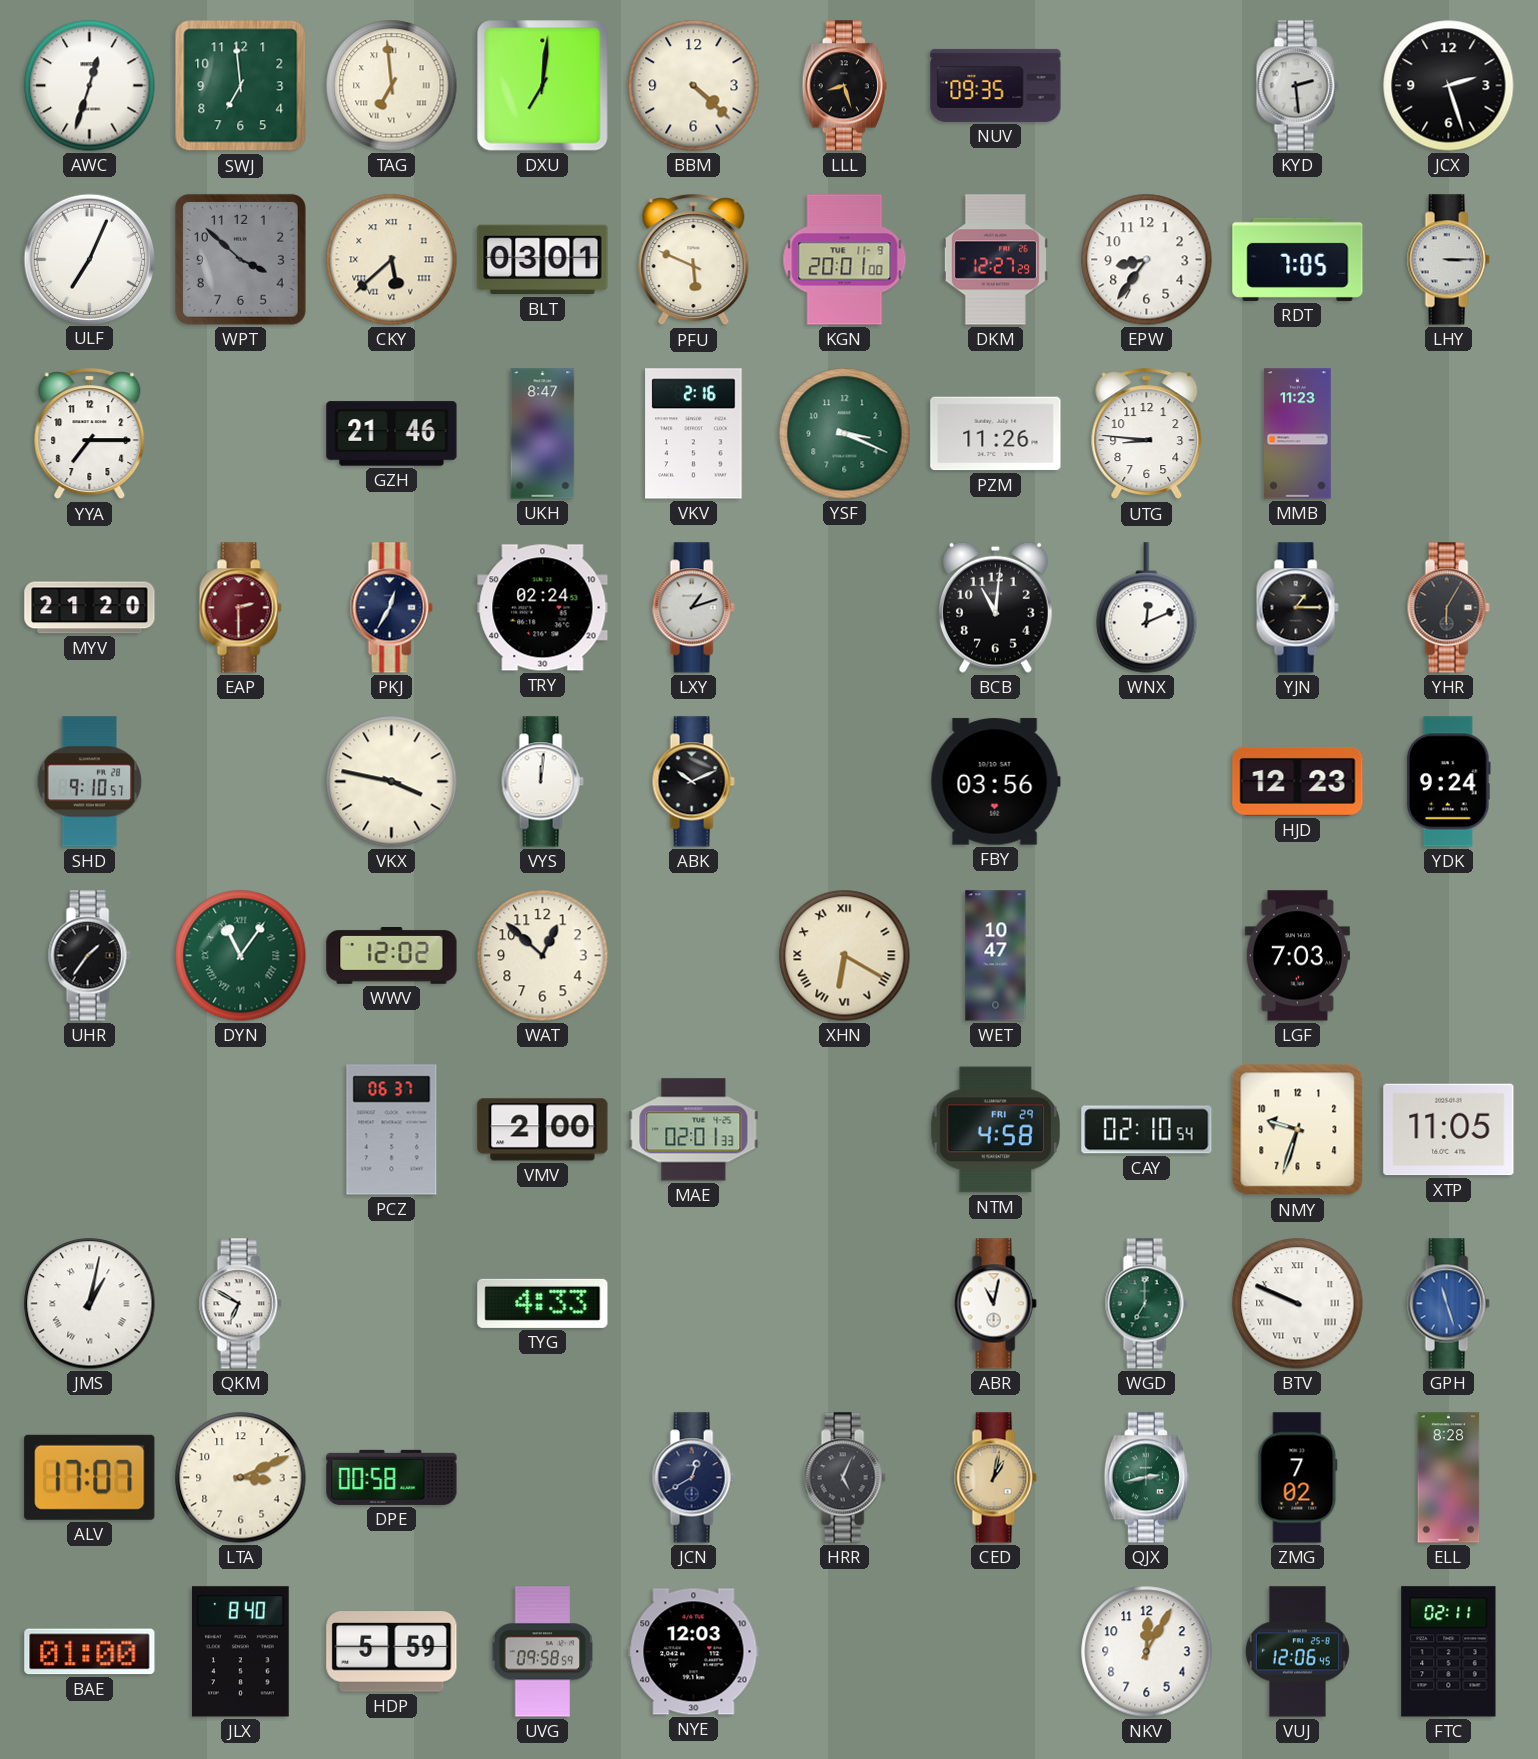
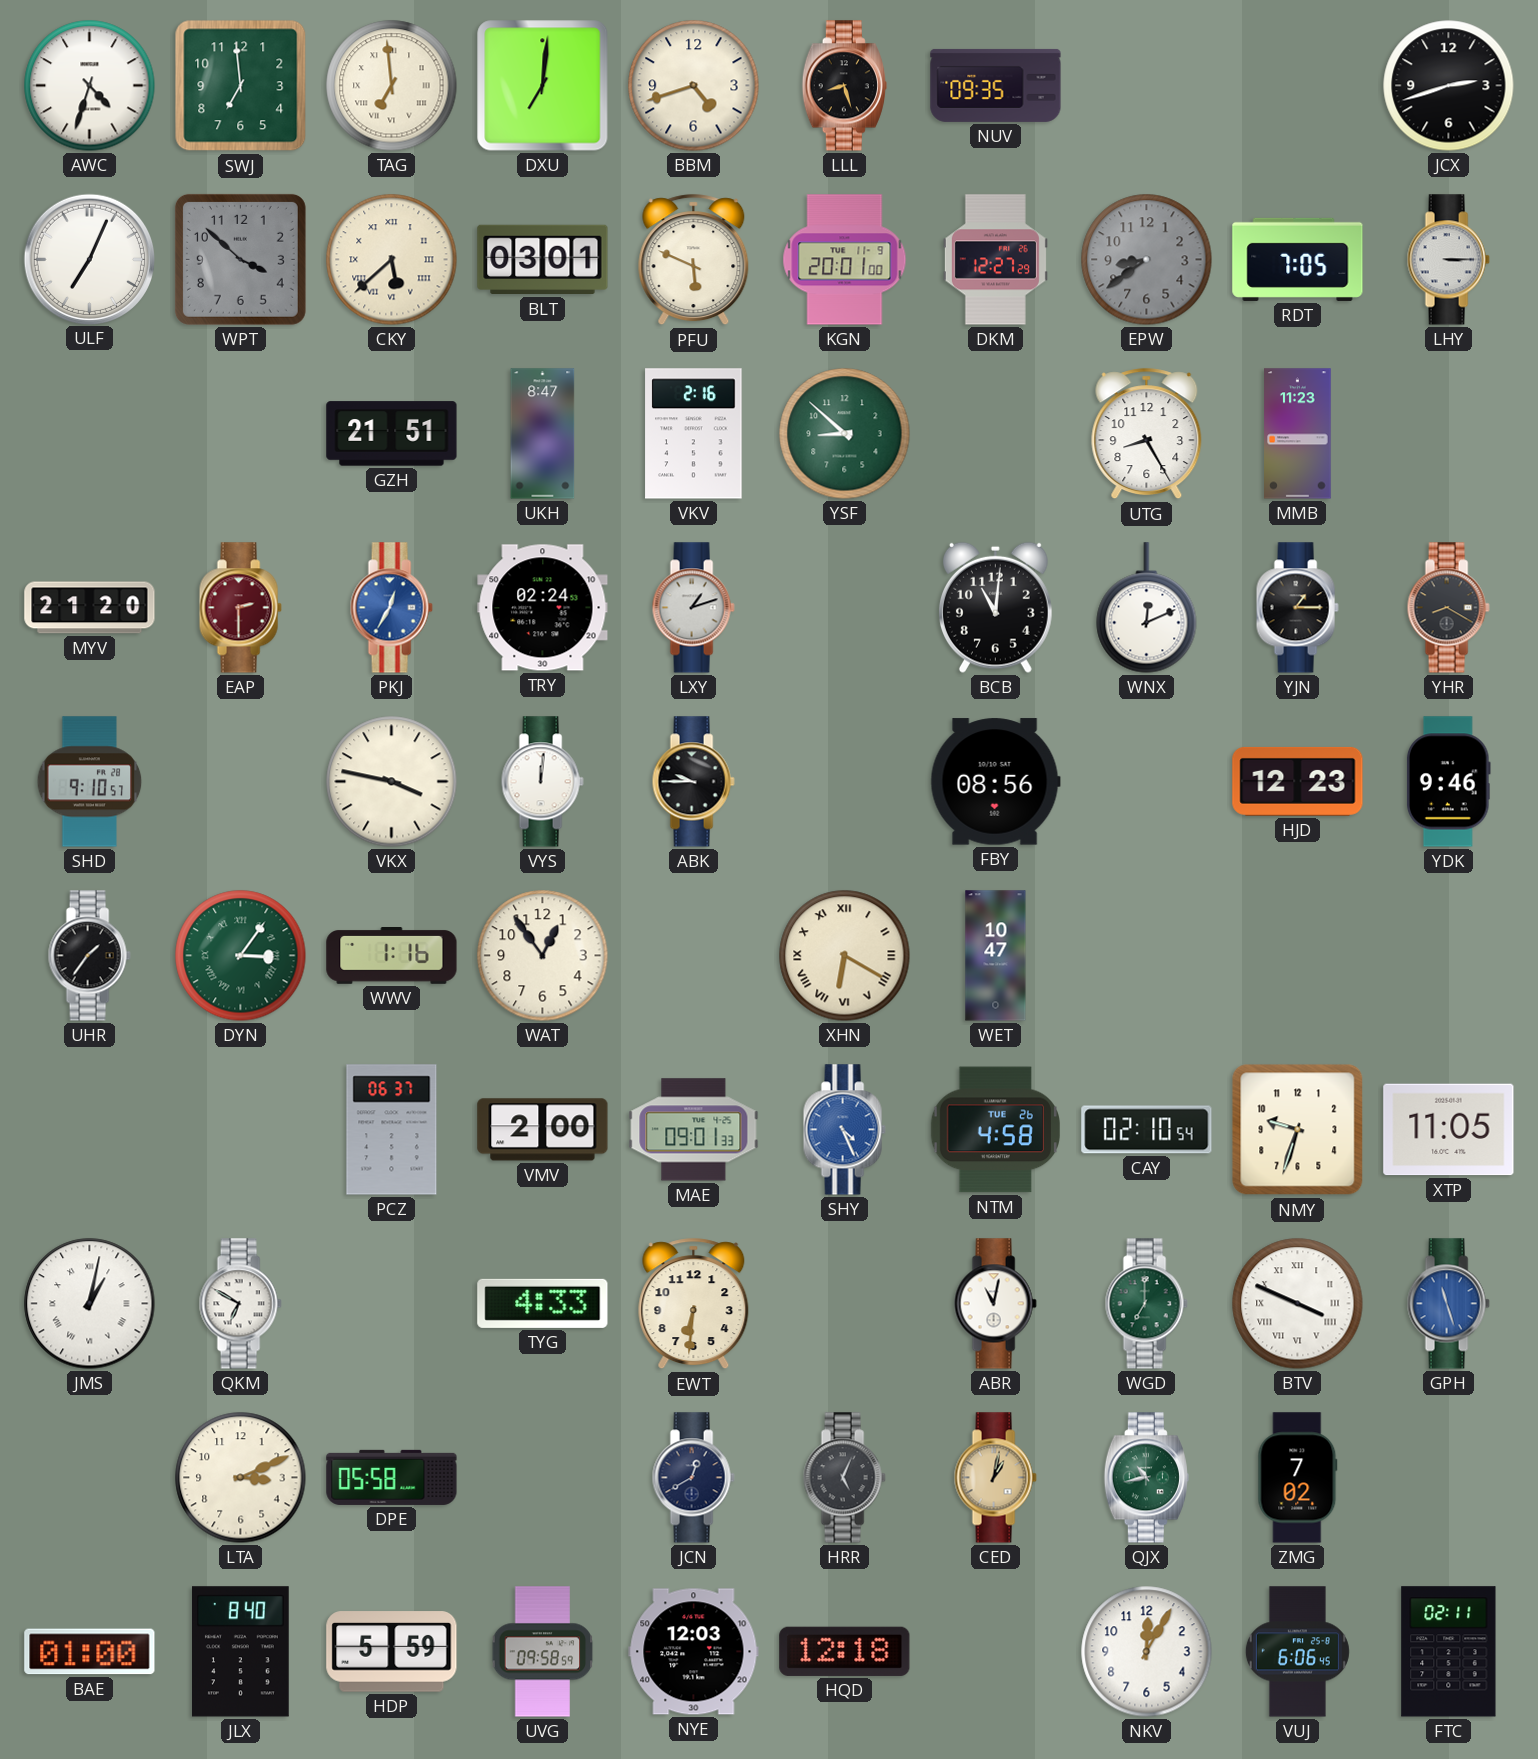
AWC: 12:33 -> 4:33 (90, 86)
BBM: 4:22 -> 4:42 (694, 86)
KYD: 2:29 -> none (1297, 86)
JCX: 2:27 -> 2:42 (1449, 86)
EPW: 8:36 -> 8:39 (1147, 260)
EPW dial: white -> grey (1147, 260)
YYA: 7:15 -> none (90, 434)
GZH: 21:46 -> 21:51 (392, 434)
YSF: 3:19 -> 8:52 (845, 434)
PZM: 11:26 -> none (996, 434)
UTG: 8:46 -> 8:25 (1147, 434)
PKJ dial: navy -> blue (391, 608)
YHR: 6:05 -> 8:20 (1448, 608)
ABK: 10:11 -> 9:45 (693, 782)
FBY: 03:56 -> 08:56 (995, 782)
YDK: 9:24 -> 9:46 (1448, 782)
DYN: 11:06 -> 3:06 (241, 956)
WWV: 12:02 -> 1:16 (392, 956)
WAT: 12:52 -> 12:54 (543, 956)
LGF: 7:03 -> none (1297, 956)
MAE: 02:01 -> 09:01 (694, 1130)
SHY: none -> 4:26 (844, 1130)
NTM date: FRI 29 -> TUE 26 (995, 1130)
EWT: none -> 6:31 (694, 1304)
BTV: 9:49 -> 3:49 (1298, 1304)
ALV: 17:07 -> none (90, 1477)
DPE: 00:58 -> 05:58 (392, 1477)
QJX: 2:43 -> 10:43 (1146, 1478)
ELL: 8:28 -> none (1449, 1478)
HQD: none -> 12:18 (845, 1651)
VUJ: 12:06 -> 6:06 (1297, 1652)
